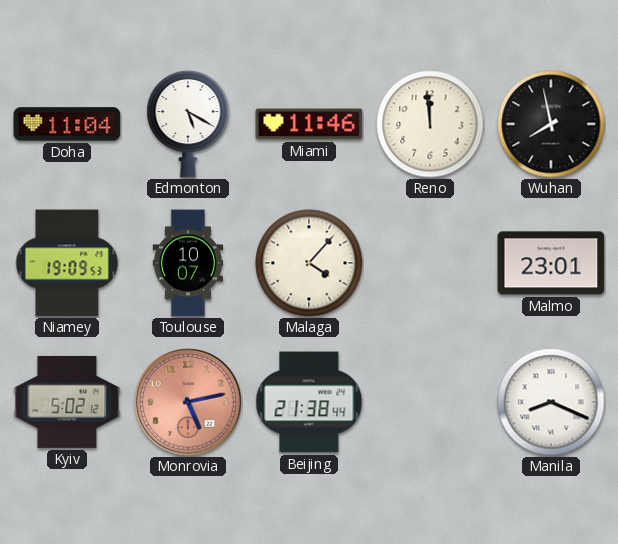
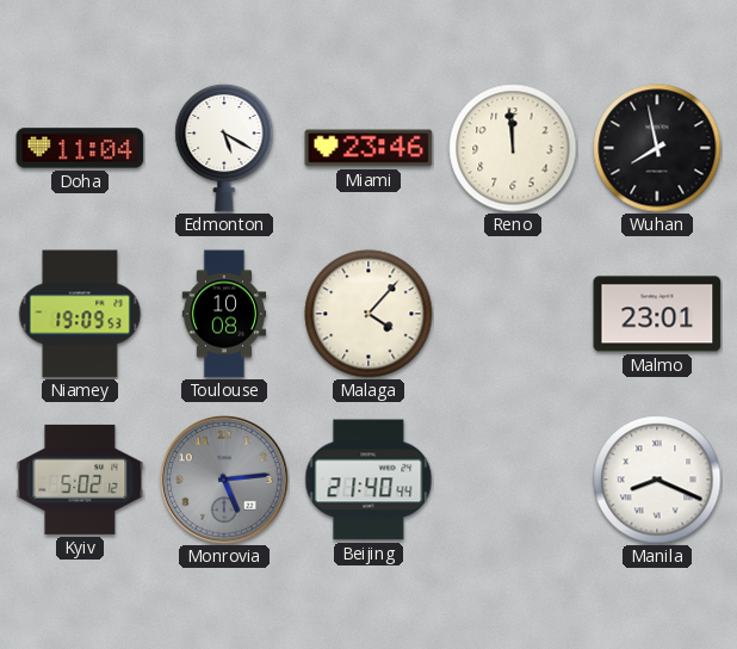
Miami: 11:46 -> 23:46 (368, 148)
Toulouse: 10:07 -> 10:08 (224, 314)
Monrovia: 5:13 -> 5:14 (224, 480)
Monrovia dial: salmon -> grey (224, 480)
Beijing: 21:38 -> 21:40 (368, 480)
